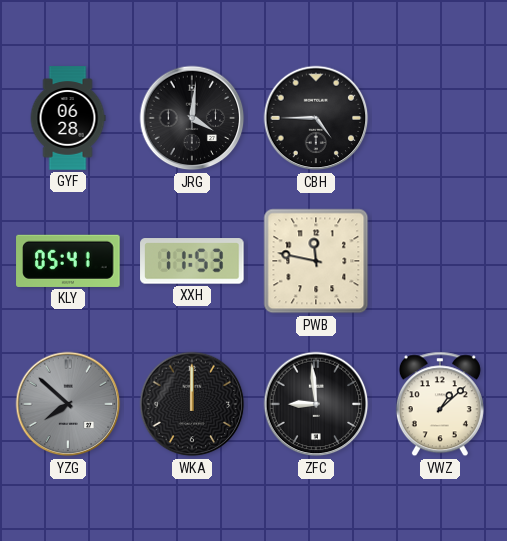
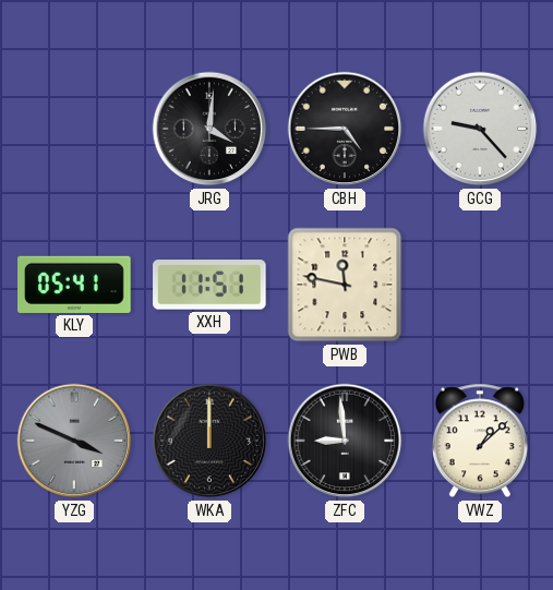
GYF: 06:28 -> none (68, 118)
GCG: none -> 9:23 (480, 129)
XXH: 11:53 -> 11:51 (209, 285)
YZG: 7:52 -> 3:49 (74, 441)
